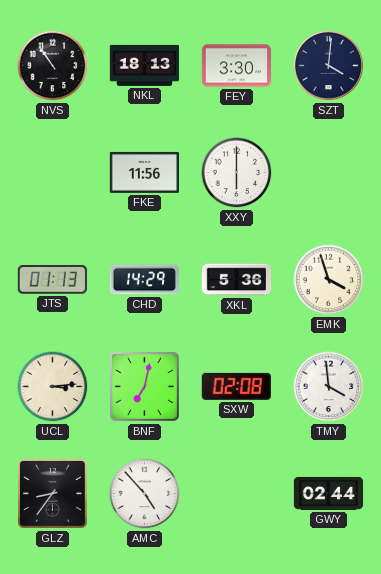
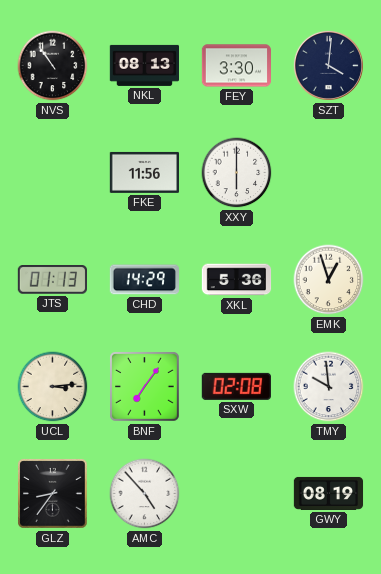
NKL: 18:13 -> 08:13 (144, 65)
EMK: 3:57 -> 12:57 (329, 280)
BNF: 7:02 -> 7:06 (145, 387)
TMY: 3:59 -> 9:59 (329, 387)
GWY: 02:44 -> 08:19 (329, 493)
